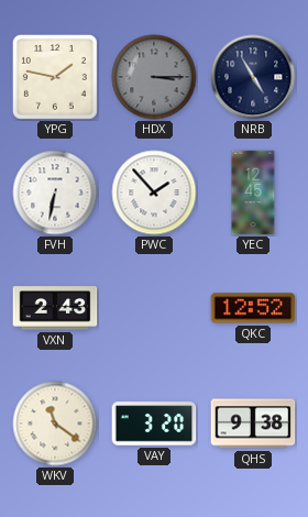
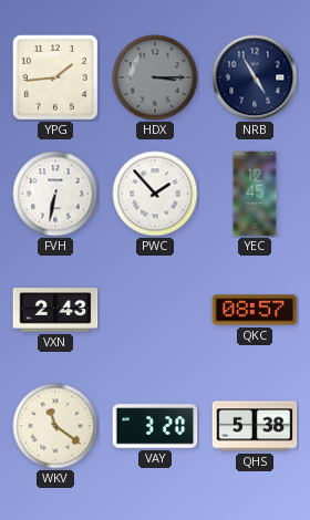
YPG: 1:47 -> 1:44 (55, 77)
QKC: 12:52 -> 08:57 (255, 310)
QHS: 9:38 -> 5:38 (255, 426)
